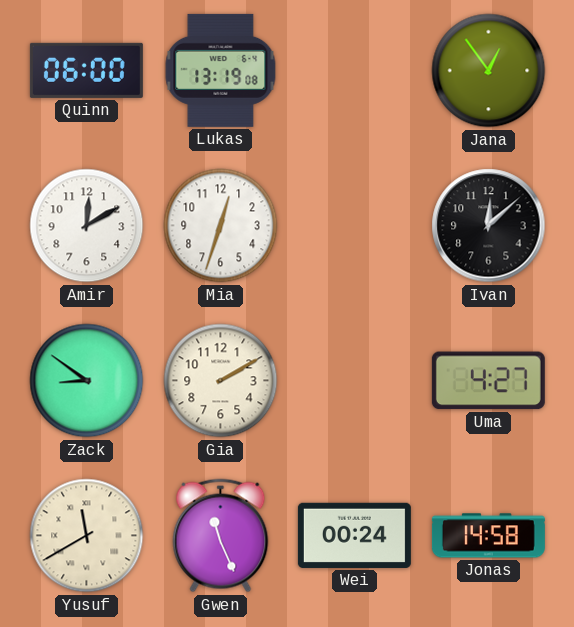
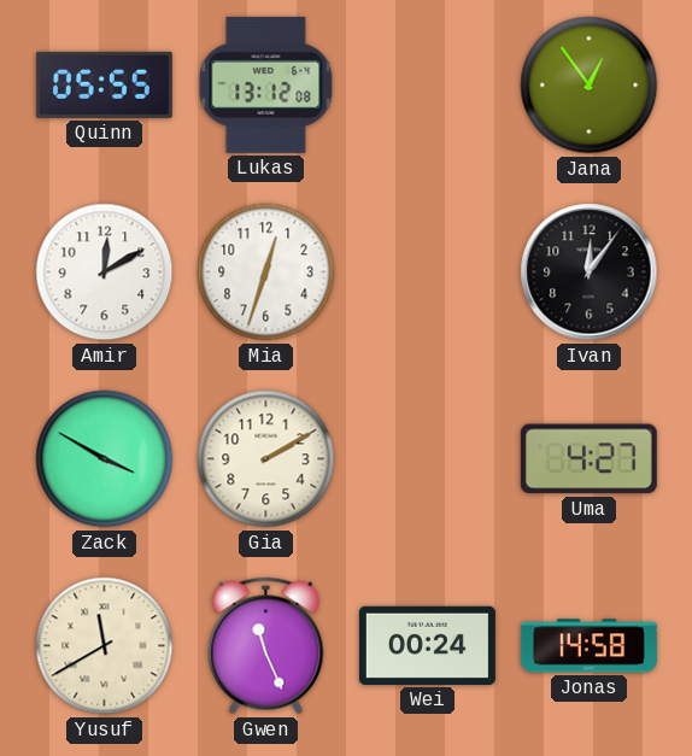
Quinn: 06:00 -> 05:55 (104, 84)
Lukas: 13:19 -> 13:12 (266, 84)
Ivan: 12:08 -> 12:06 (590, 272)
Zack: 8:51 -> 3:50 (105, 459)
